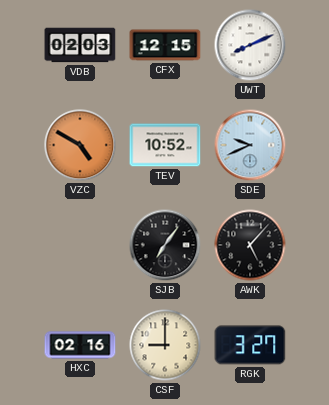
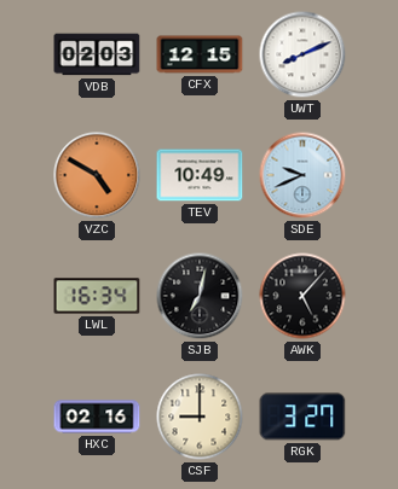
TEV: 10:52 -> 10:49 (200, 175)
LWL: none -> 16:34 (97, 296)
SJB: 7:06 -> 7:02 (200, 296)
